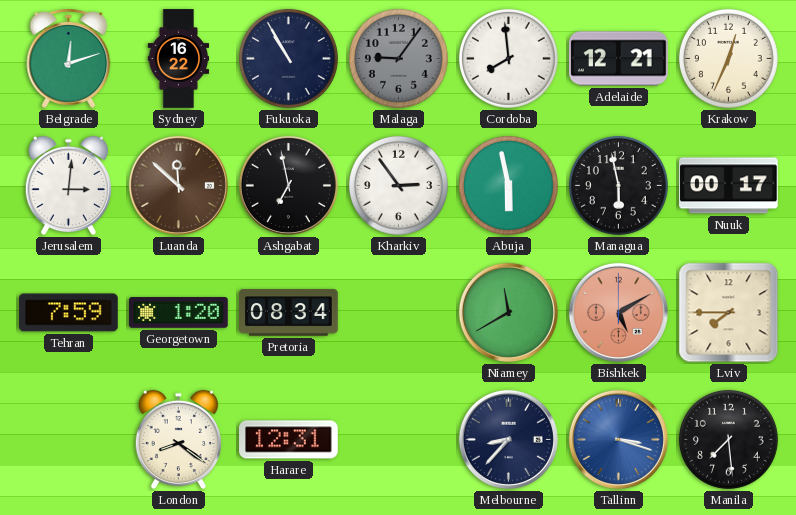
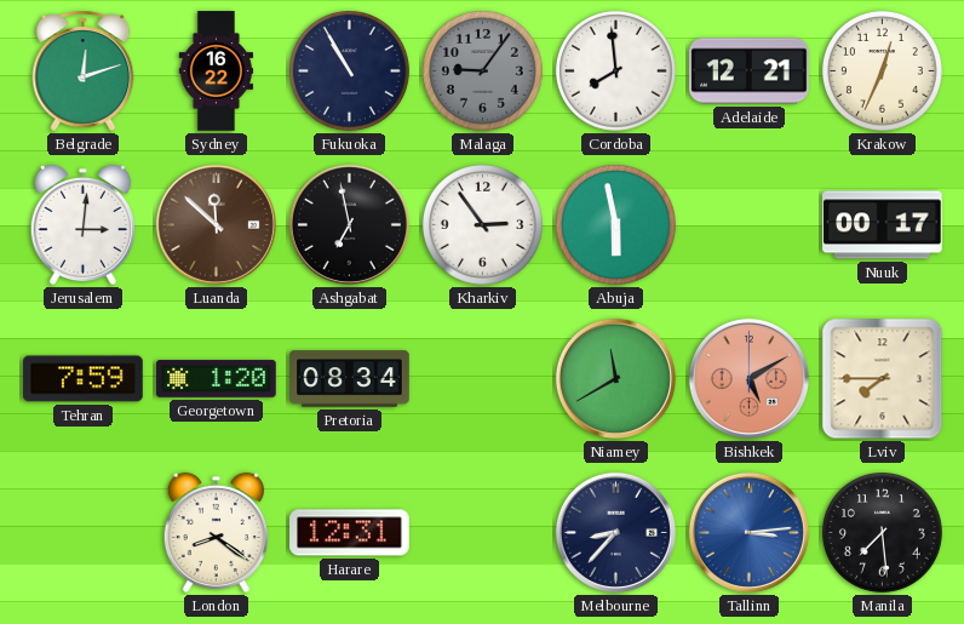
Managua: 5:58 -> none (618, 185)
Tallinn: 3:18 -> 3:14 (748, 532)
